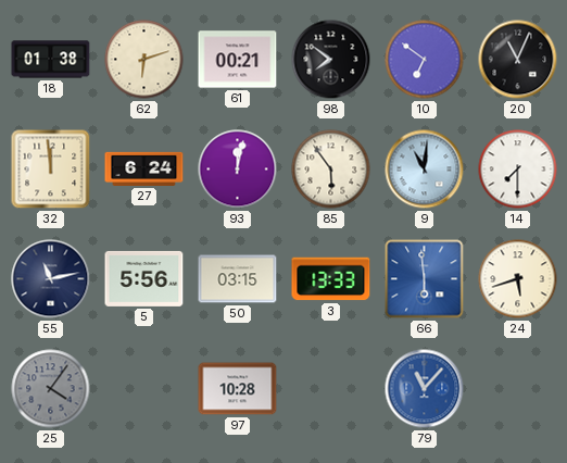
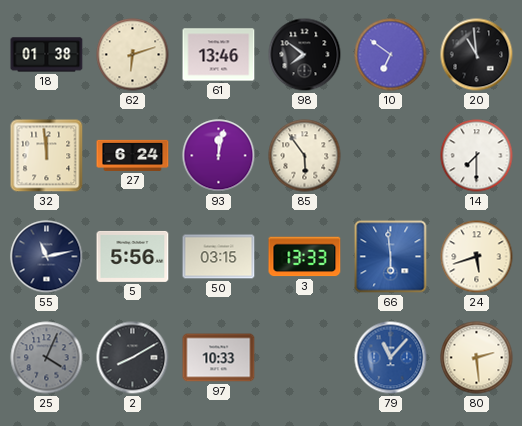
61: 00:21 -> 13:46 (219, 55)
20: 11:04 -> 10:59 (477, 55)
9: 11:01 -> none (425, 170)
25: 4:06 -> 4:04 (47, 358)
2: none -> 8:10 (133, 358)
97: 10:28 -> 10:33 (219, 358)
80: none -> 2:29 (477, 358)
